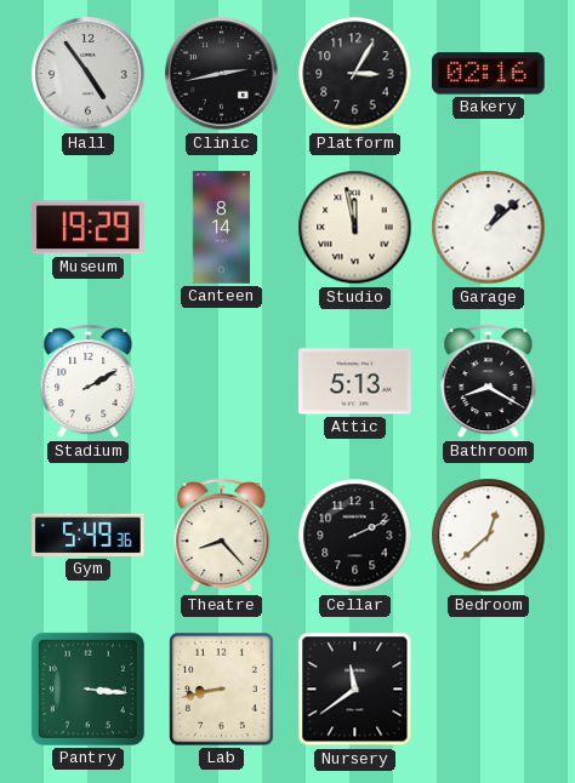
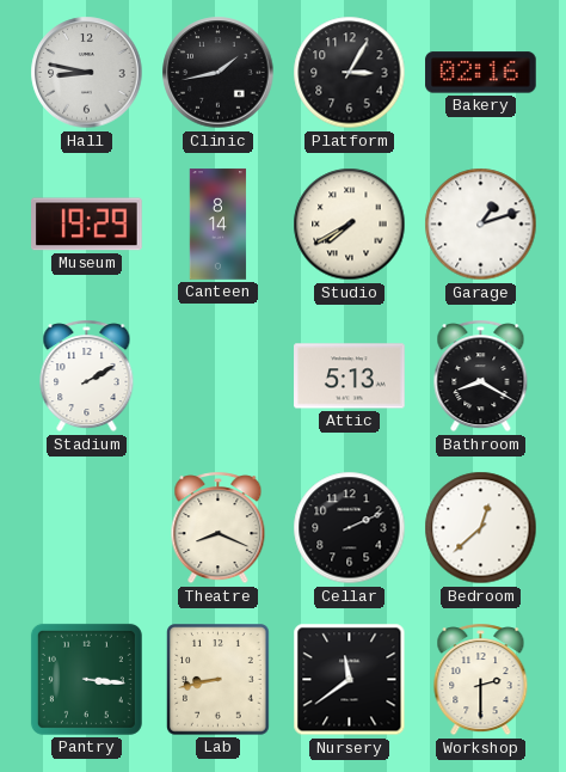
Hall: 4:54 -> 8:47 (87, 73)
Clinic: 2:43 -> 1:43 (219, 73)
Studio: 11:58 -> 7:40 (350, 225)
Garage: 1:08 -> 1:12 (481, 225)
Gym: 5:49 -> none (89, 535)
Theatre: 8:23 -> 8:19 (219, 528)
Workshop: none -> 2:30 (481, 680)
